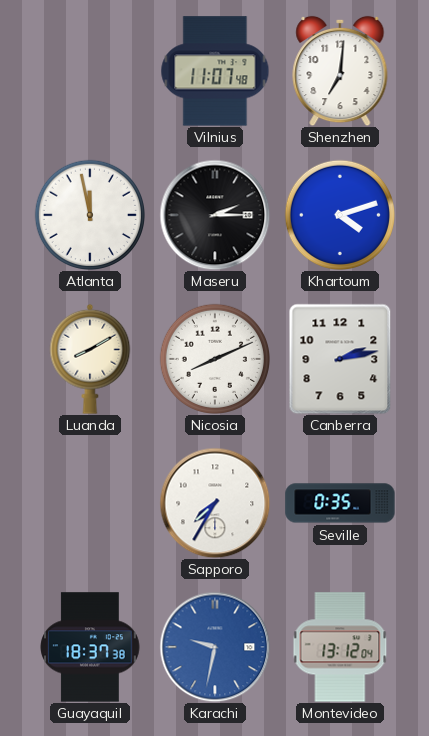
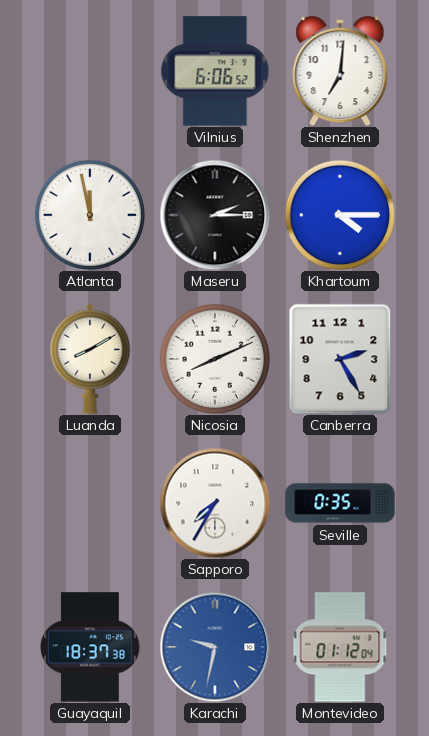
Vilnius: 11:07 -> 6:06 (215, 71)
Khartoum: 4:12 -> 4:15 (339, 214)
Canberra: 2:13 -> 2:25 (340, 359)
Montevideo: 13:12 -> 01:12 (340, 647)
